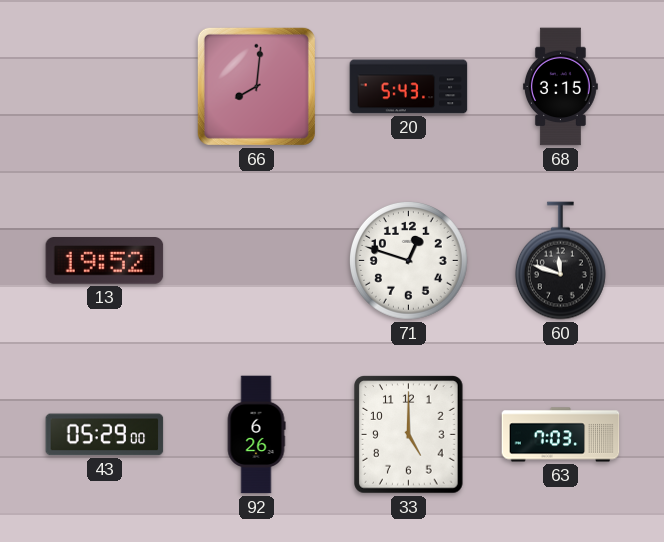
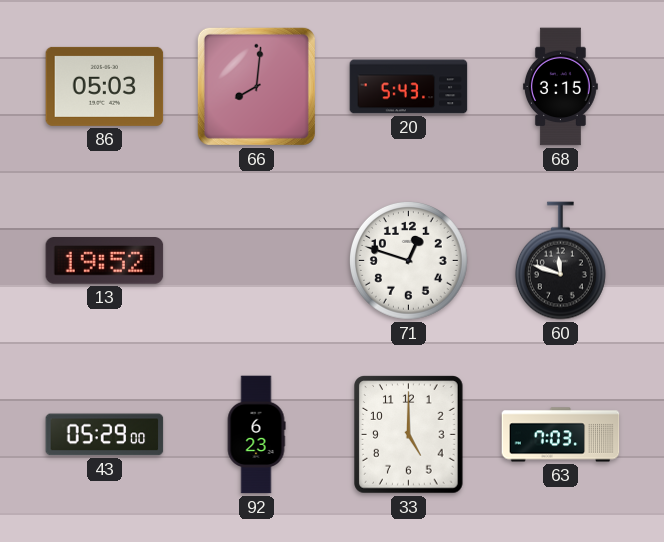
86: none -> 05:03 (105, 86)
92: 6:26 -> 6:23 (256, 435)
